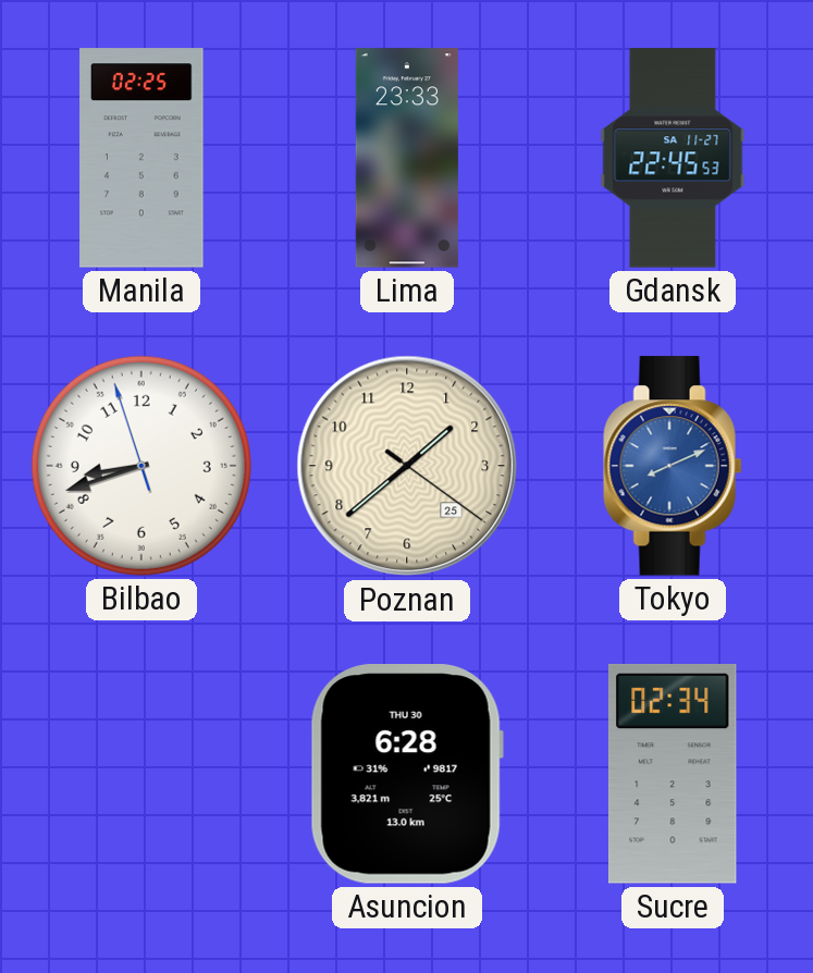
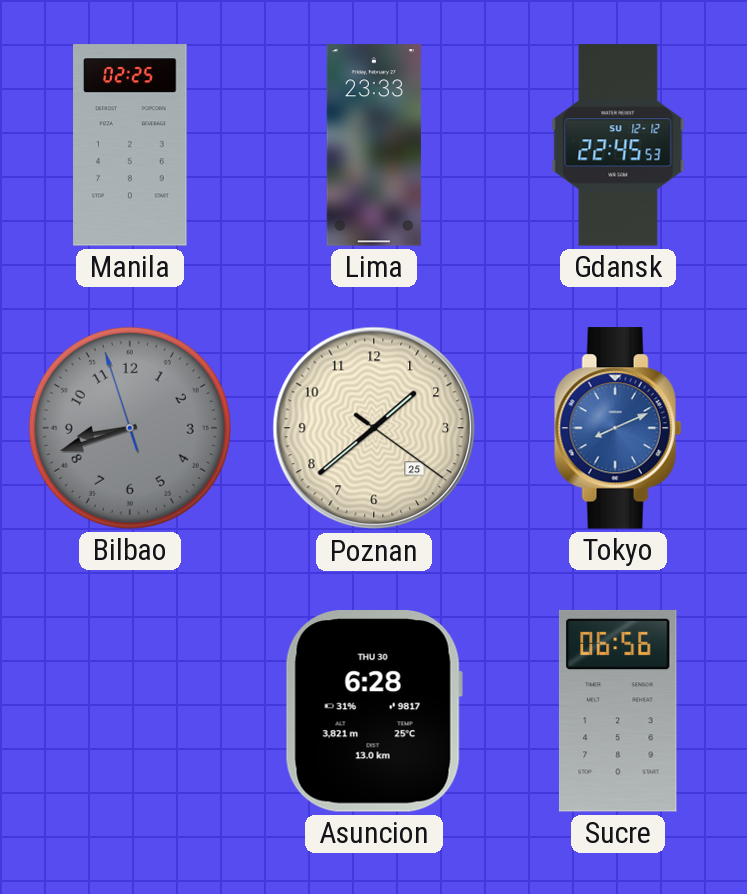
Gdansk date: SA 11-27 -> SU 12-12 (618, 145)
Bilbao dial: white -> grey (130, 428)
Sucre: 02:34 -> 06:56 (618, 711)
